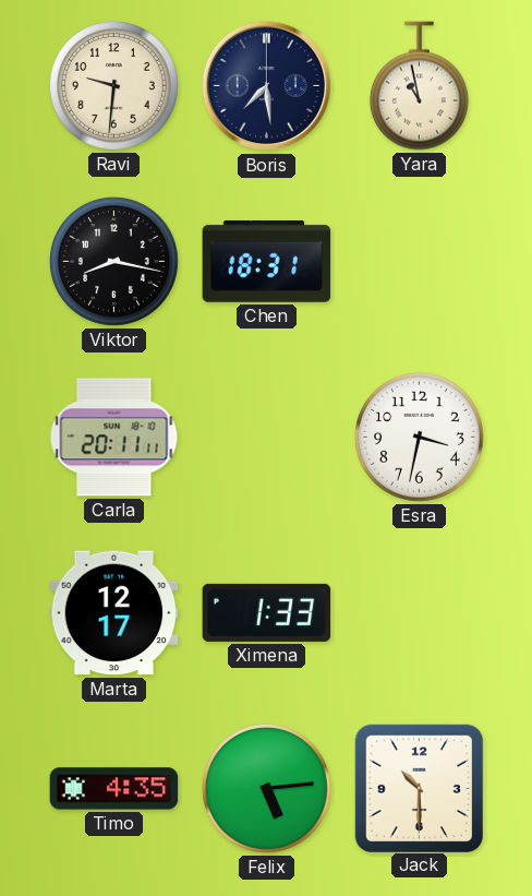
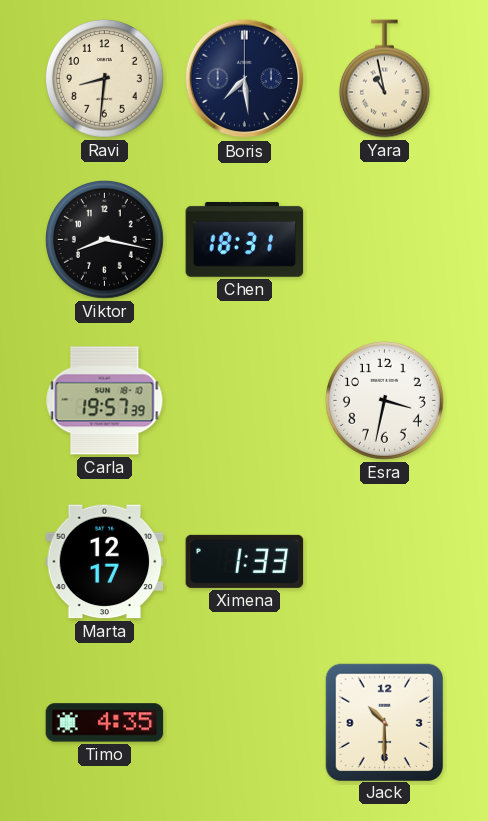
Ravi: 9:31 -> 8:31 (105, 79)
Carla: 20:11 -> 19:57 (105, 401)
Felix: 5:14 -> none (267, 789)
